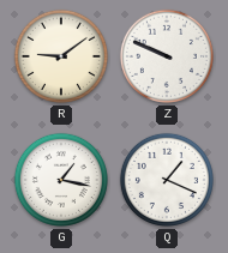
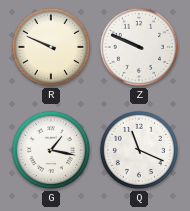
R: 9:09 -> 9:49 (51, 47)
Q: 1:19 -> 11:19 (139, 150)
